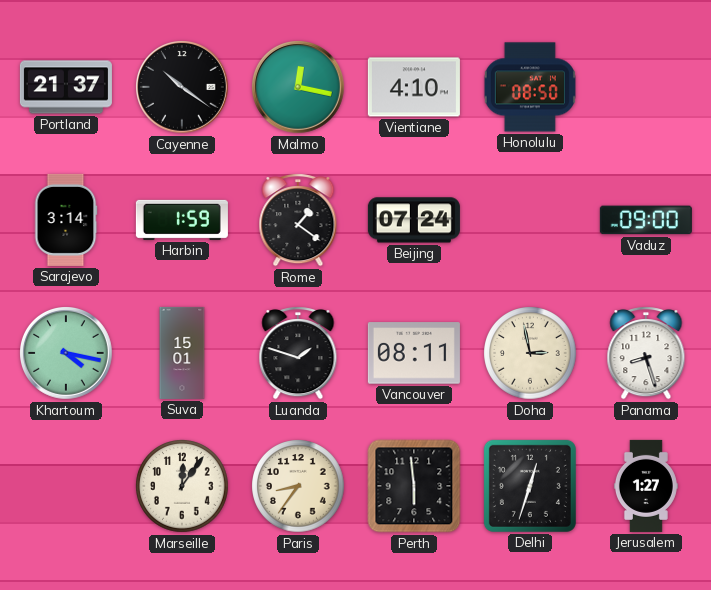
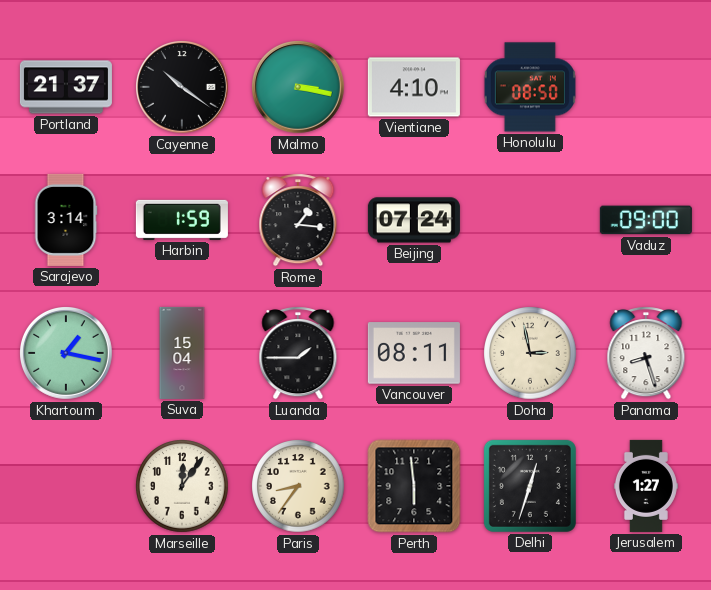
Malmo: 12:17 -> 3:17 (299, 88)
Rome: 1:21 -> 1:16 (298, 220)
Khartoum: 4:17 -> 1:17 (67, 354)
Suva: 15:01 -> 15:04 (182, 353)
Luanda: 1:48 -> 1:45 (298, 353)
